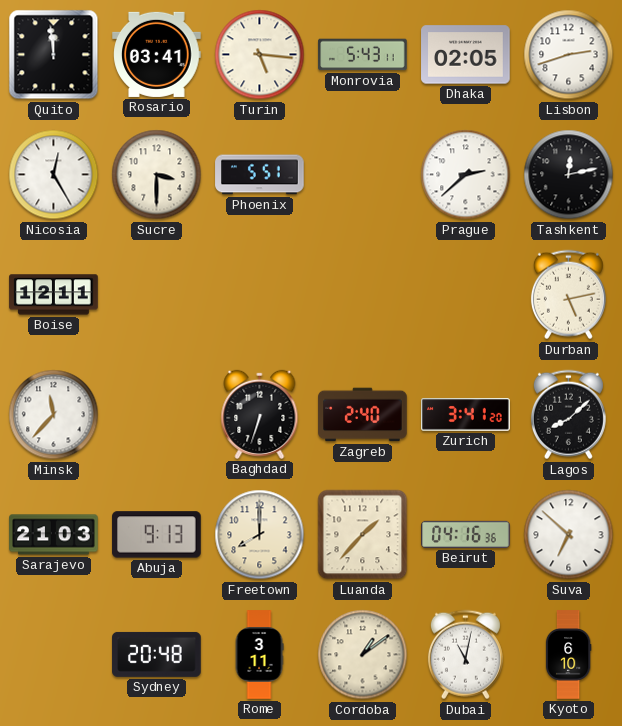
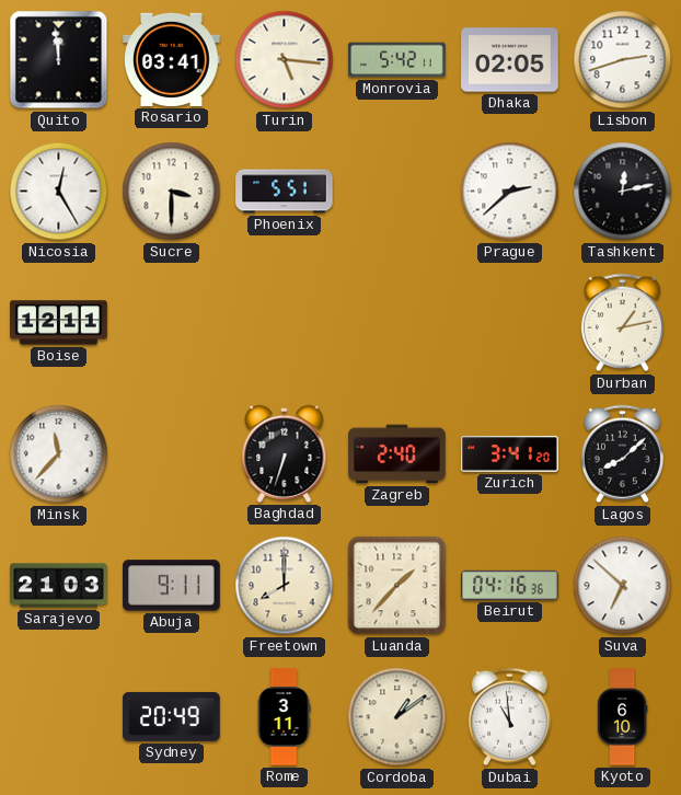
Monrovia: 5:43 -> 5:42 (397, 60)
Durban: 5:13 -> 1:13 (622, 323)
Abuja: 9:13 -> 9:11 (172, 586)
Sydney: 20:48 -> 20:49 (172, 716)
Dubai: 11:02 -> 10:59 (509, 717)
